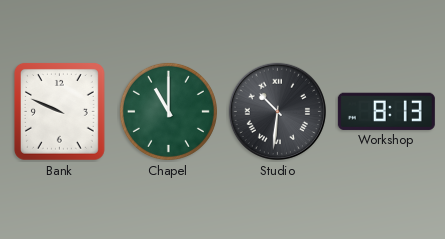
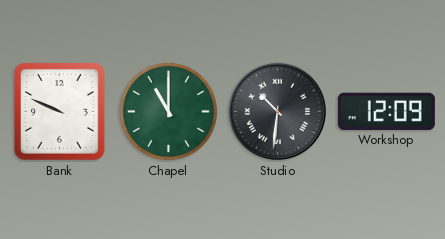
Workshop: 8:13 -> 12:09 (386, 111)
